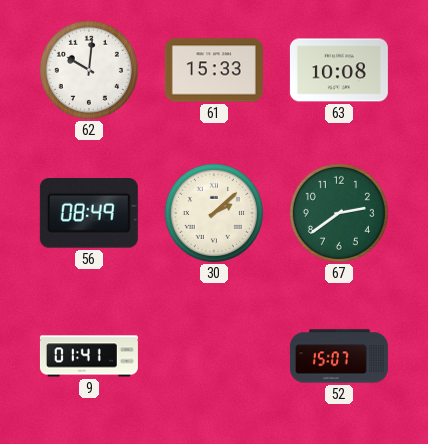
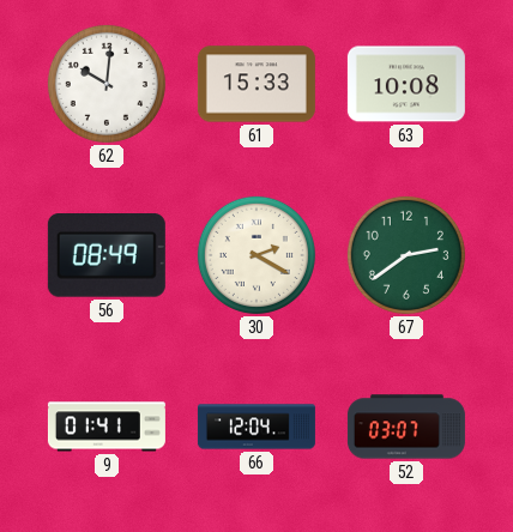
30: 2:08 -> 2:20 (256, 255)
66: none -> 12:04 (256, 427)
52: 15:07 -> 03:07 (406, 427)
